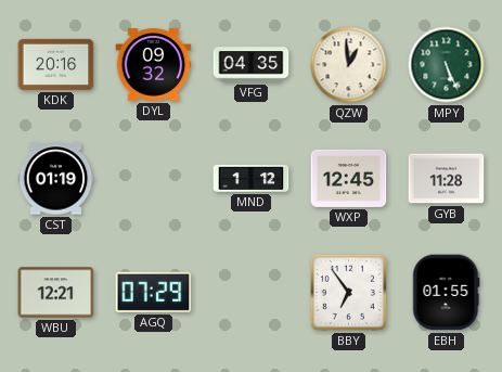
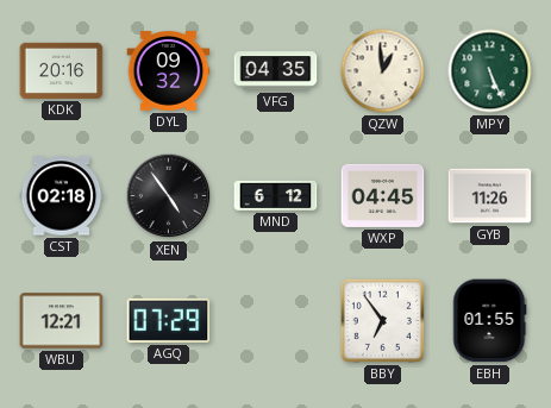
CST: 01:19 -> 02:18 (62, 196)
XEN: none -> 4:54 (169, 196)
MND: 1:12 -> 6:12 (276, 195)
WXP: 12:45 -> 04:45 (383, 195)
GYB: 11:28 -> 11:26 (490, 196)
